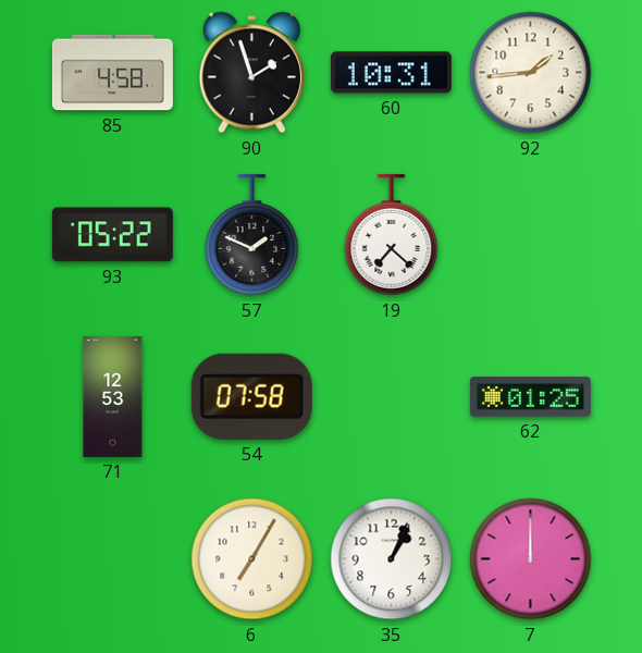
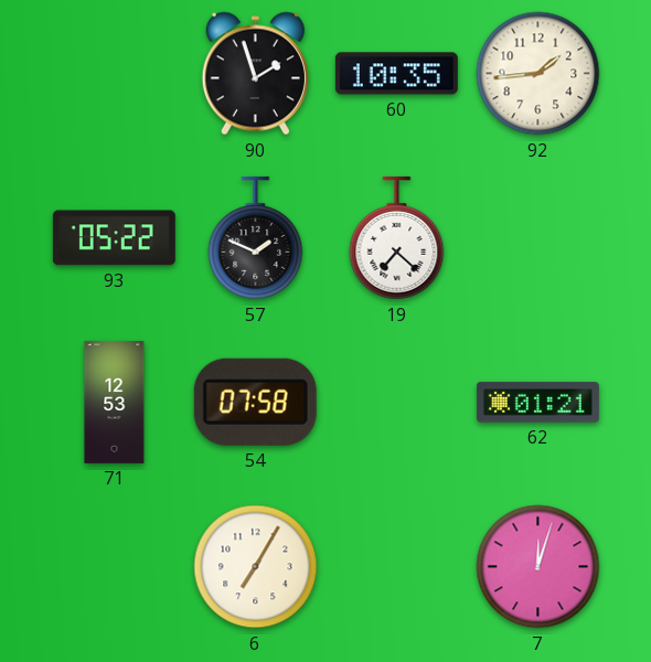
85: 4:58 -> none (112, 73)
60: 10:31 -> 10:35 (396, 74)
62: 01:25 -> 01:21 (537, 403)
35: 1:04 -> none (392, 559)
7: 12:00 -> 12:03 (538, 567)
